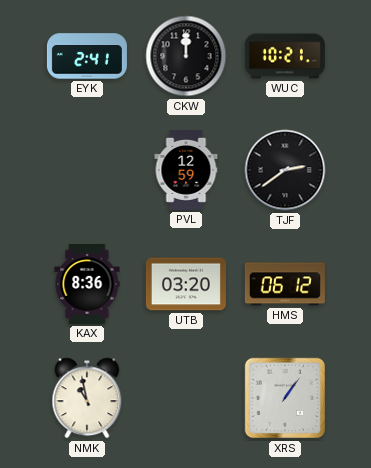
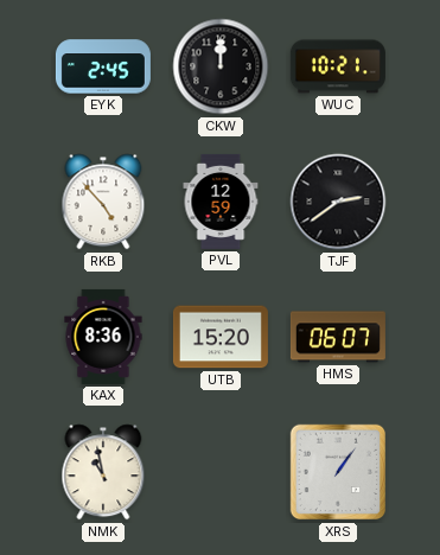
EYK: 2:41 -> 2:45 (103, 66)
RKB: none -> 4:53 (103, 202)
UTB: 03:20 -> 15:20 (221, 337)
HMS: 06:12 -> 06:07 (338, 337)
